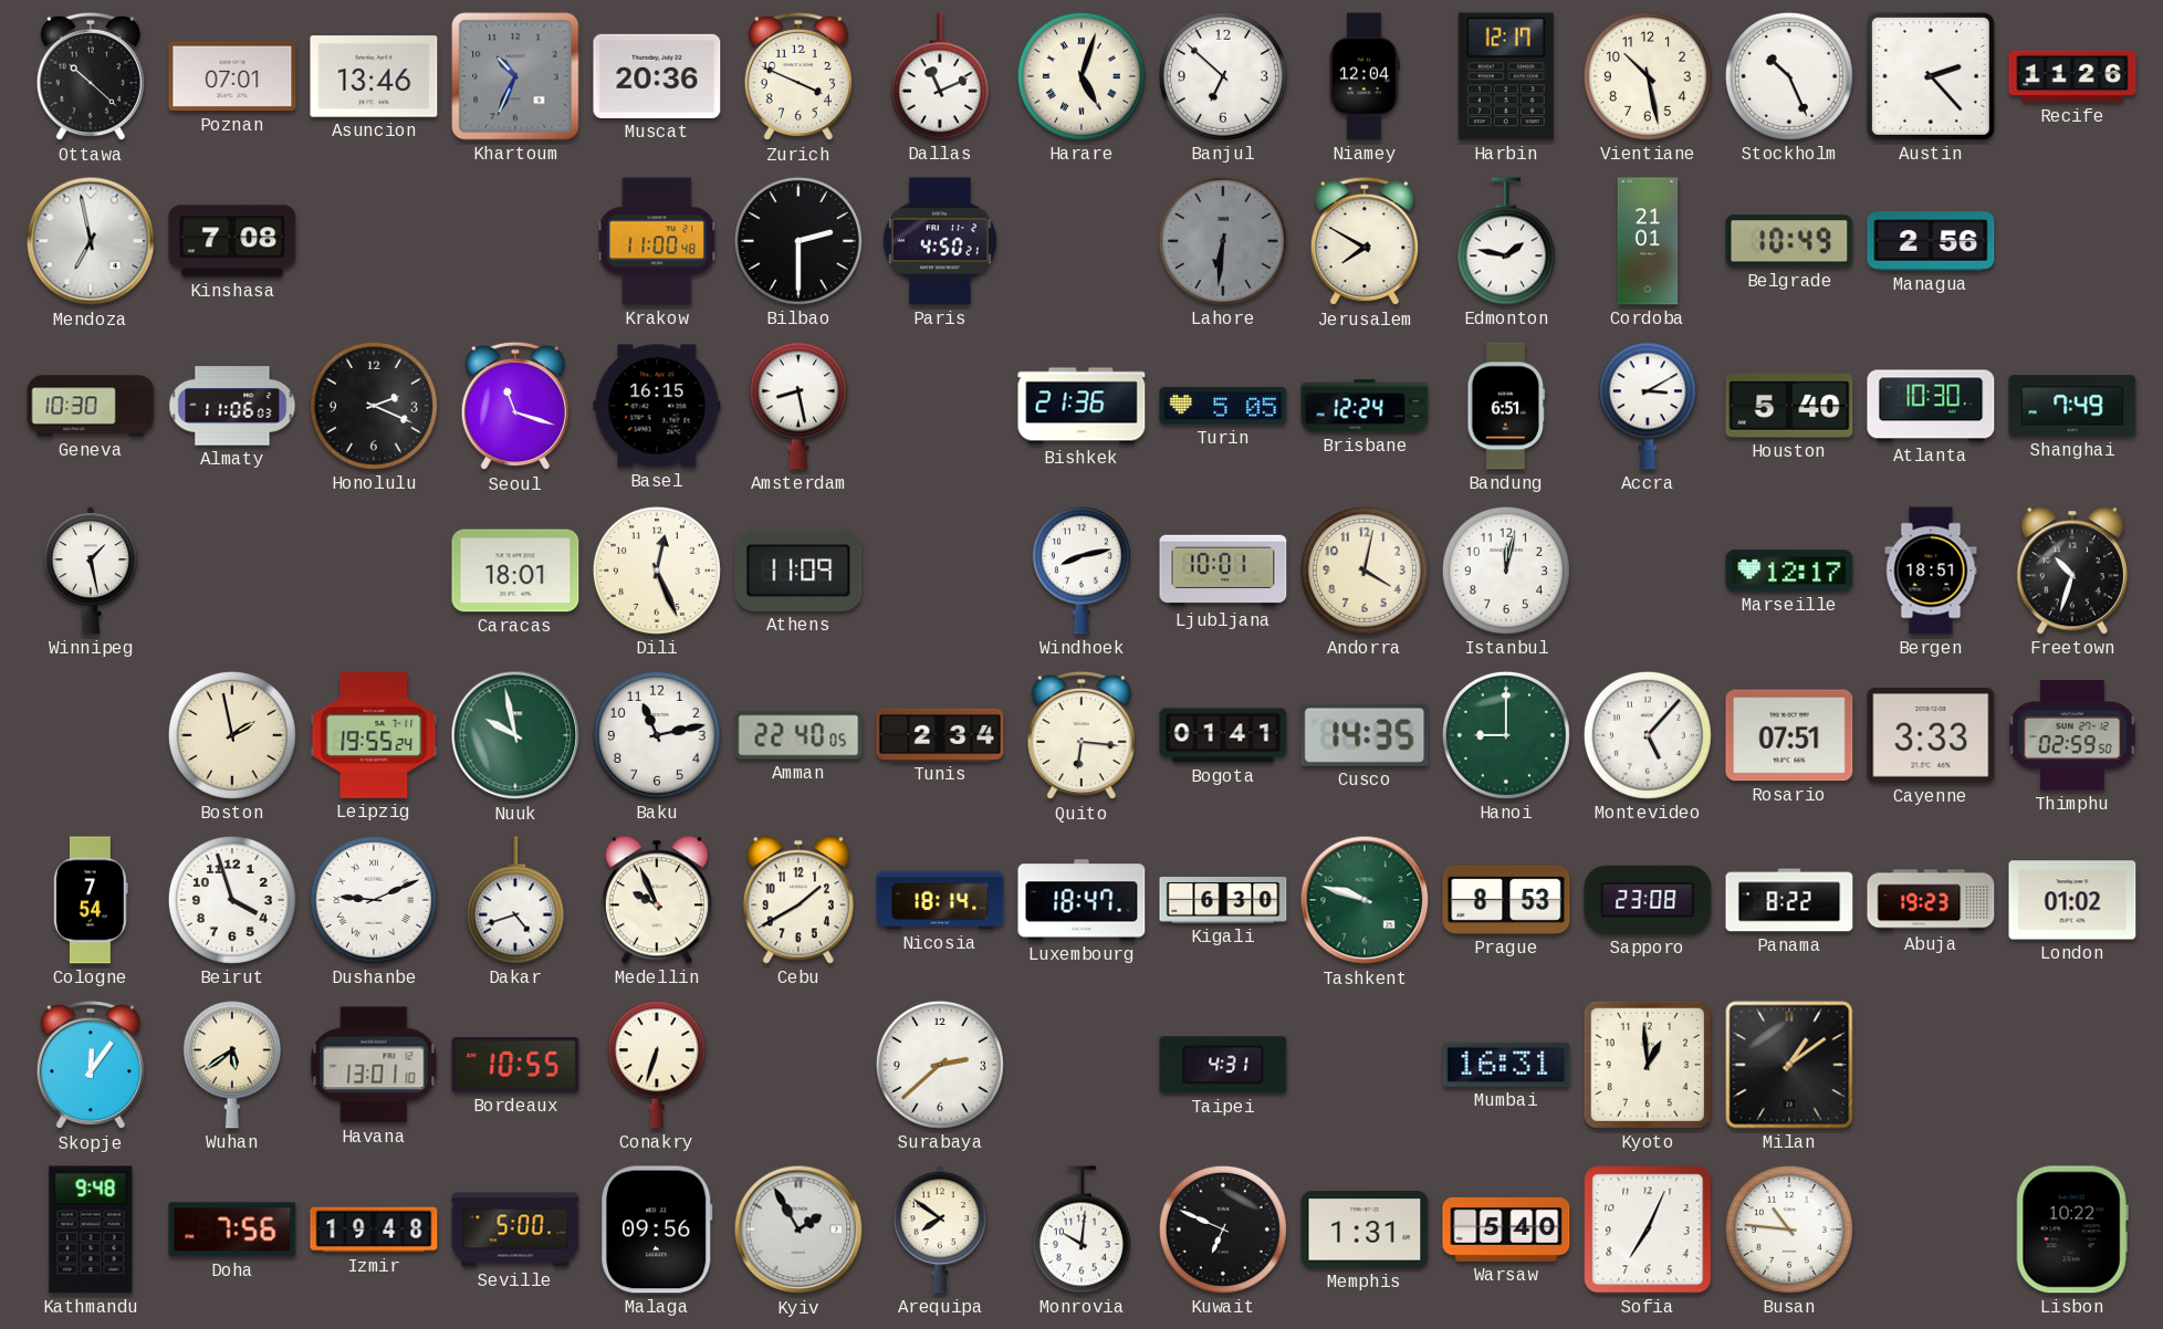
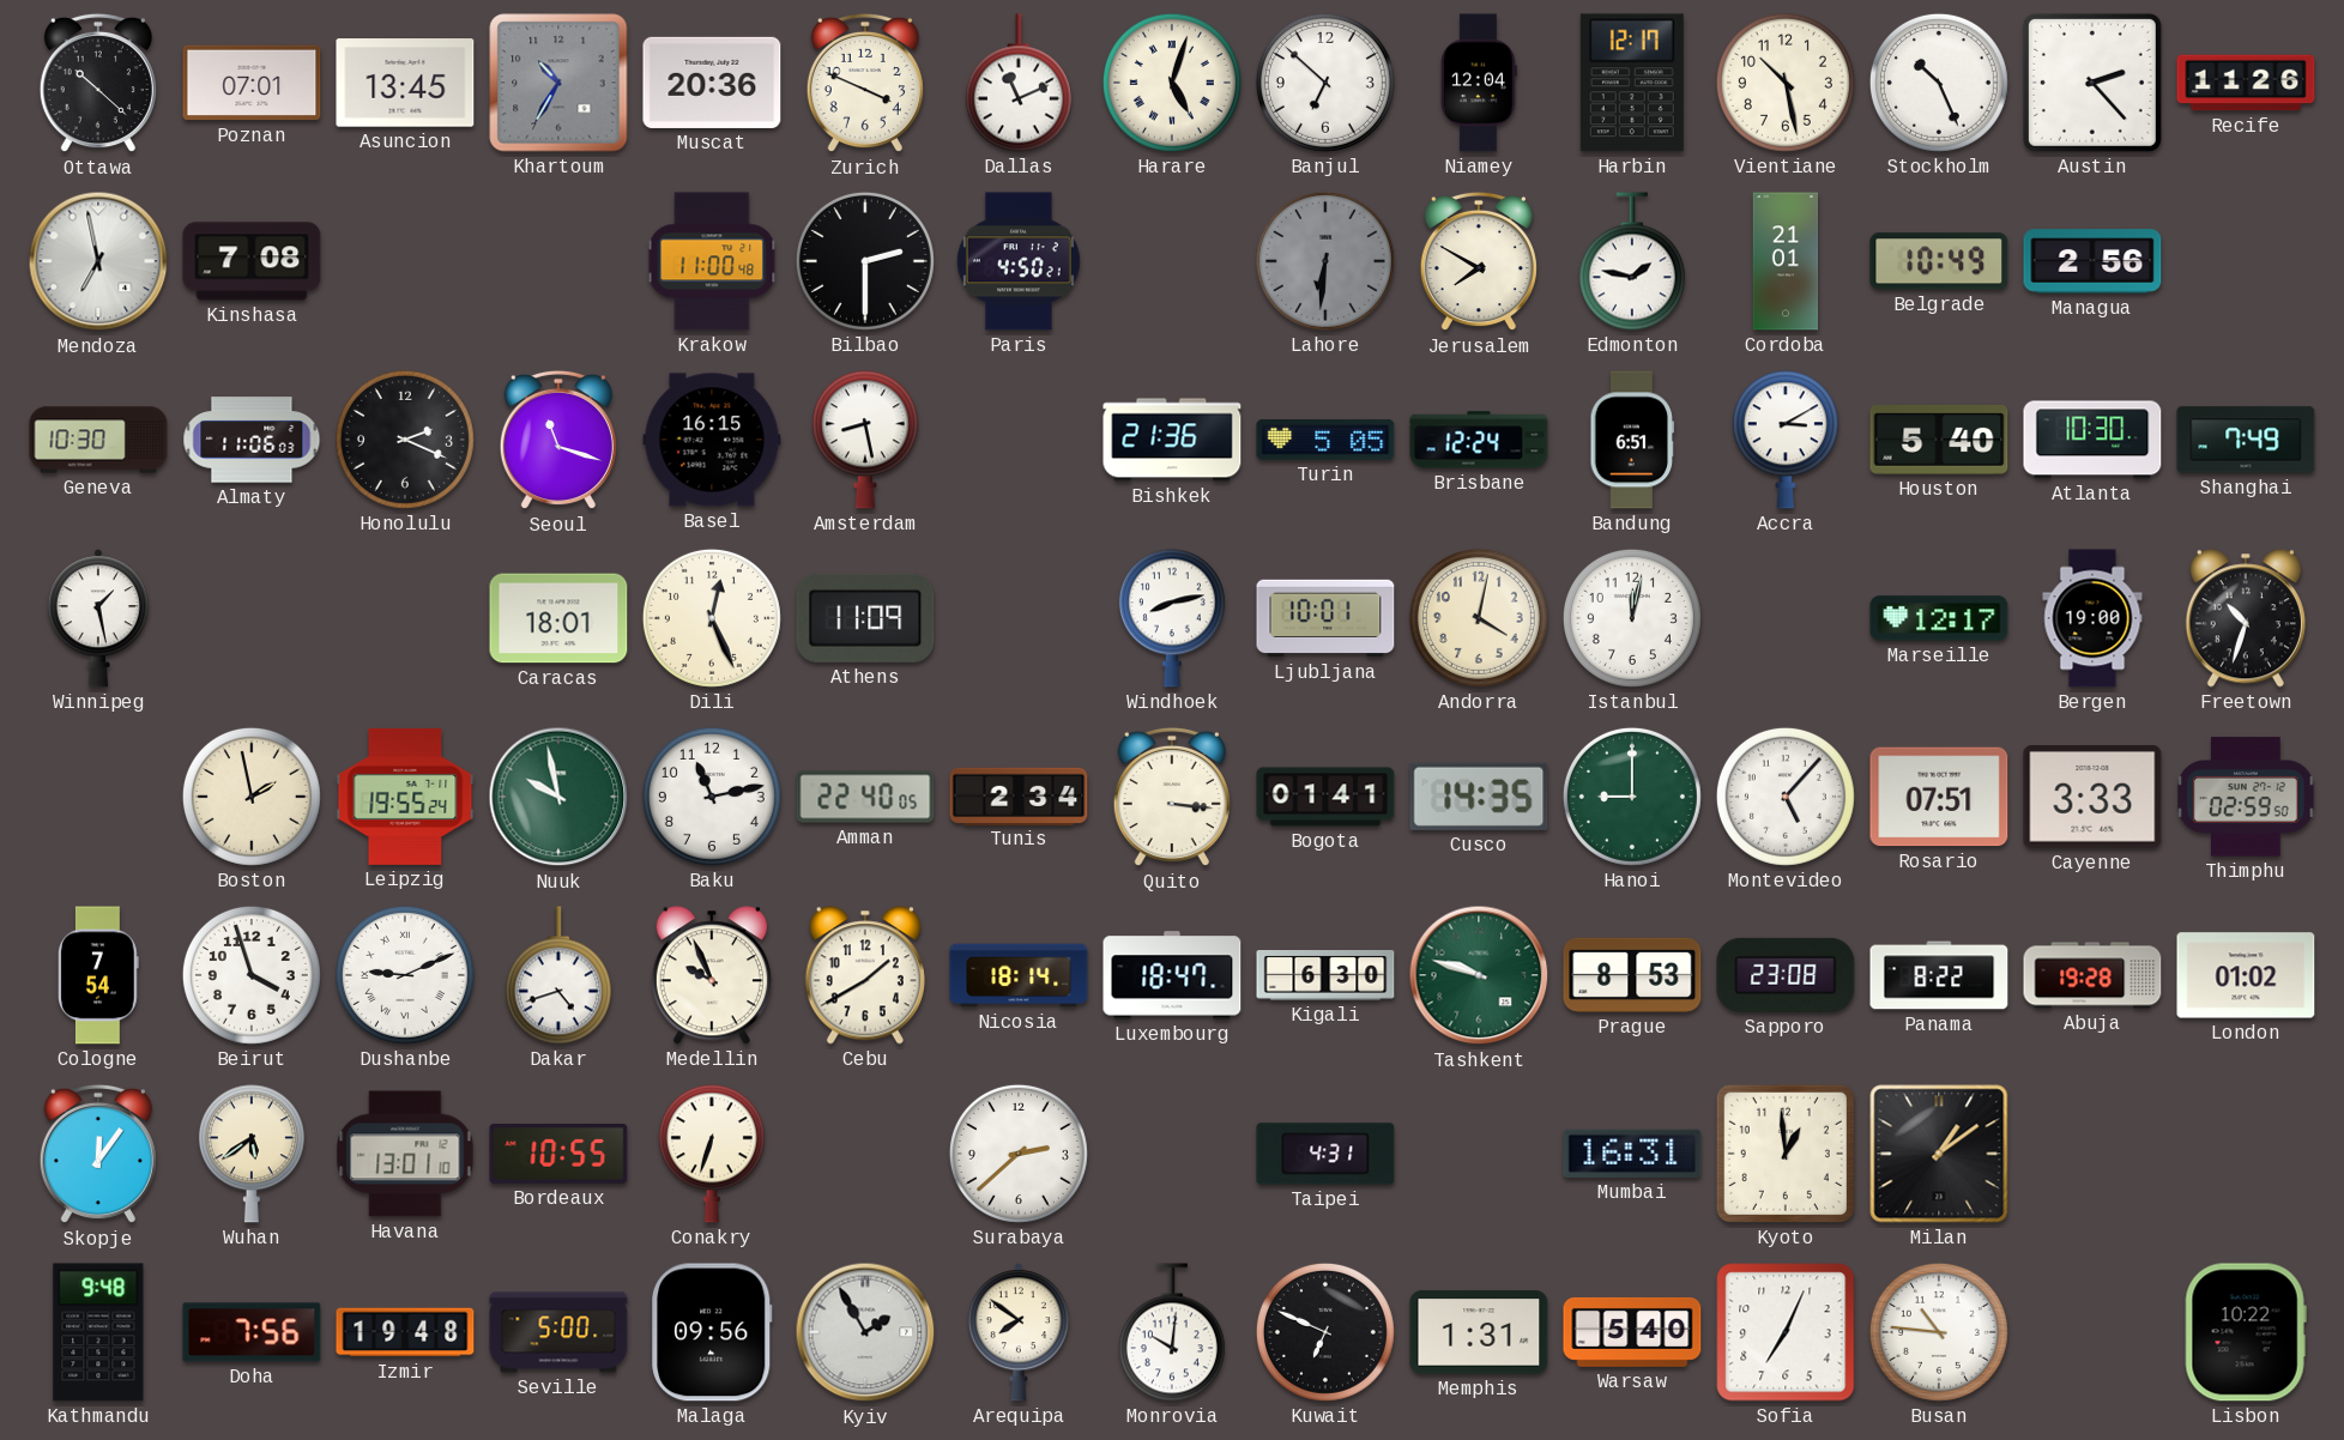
Asuncion: 13:46 -> 13:45 (405, 83)
Khartoum: 10:34 -> 10:35 (558, 83)
Bergen: 18:51 -> 19:00 (2092, 618)
Quito: 6:16 -> 3:16 (1172, 797)
Abuja: 19:23 -> 19:28 (2092, 975)
